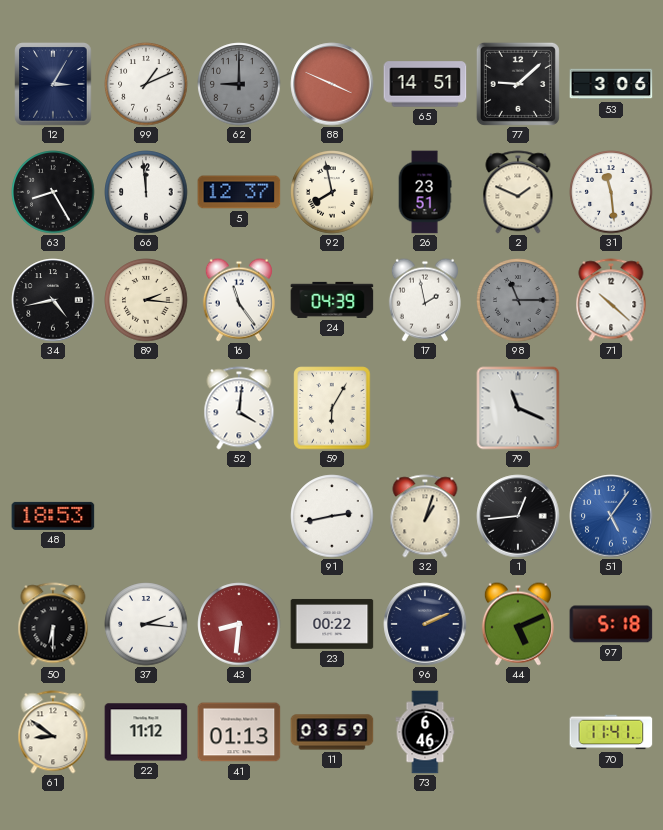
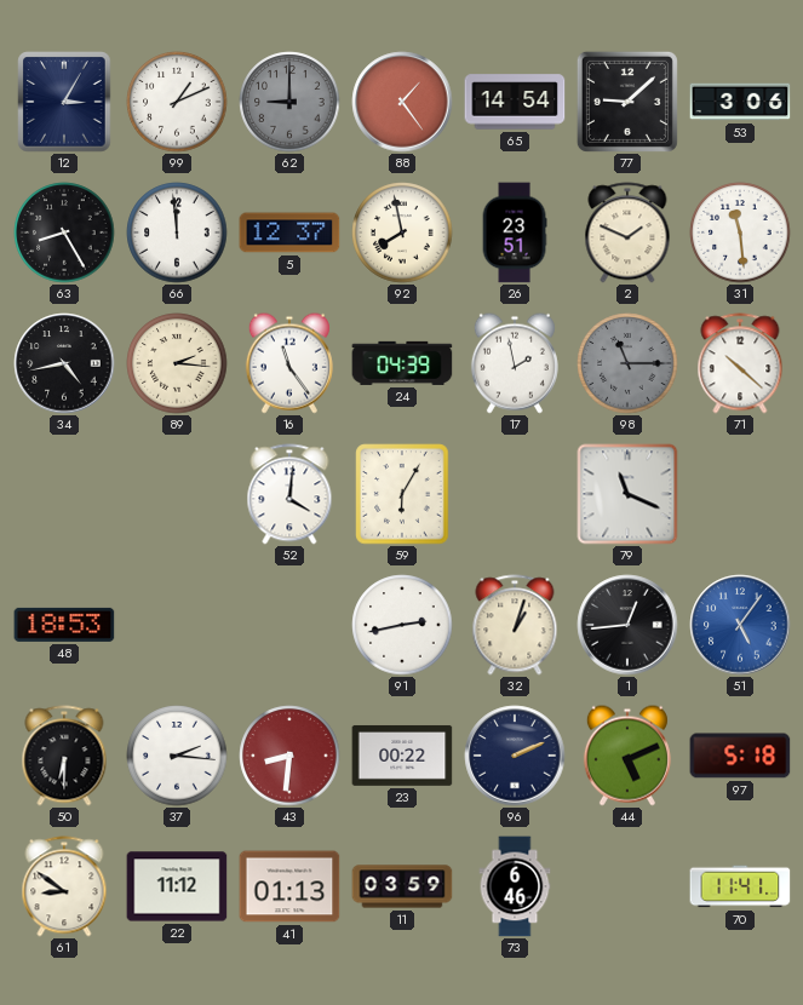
88: 3:49 -> 1:24 (402, 102)
65: 14:51 -> 14:54 (515, 102)
